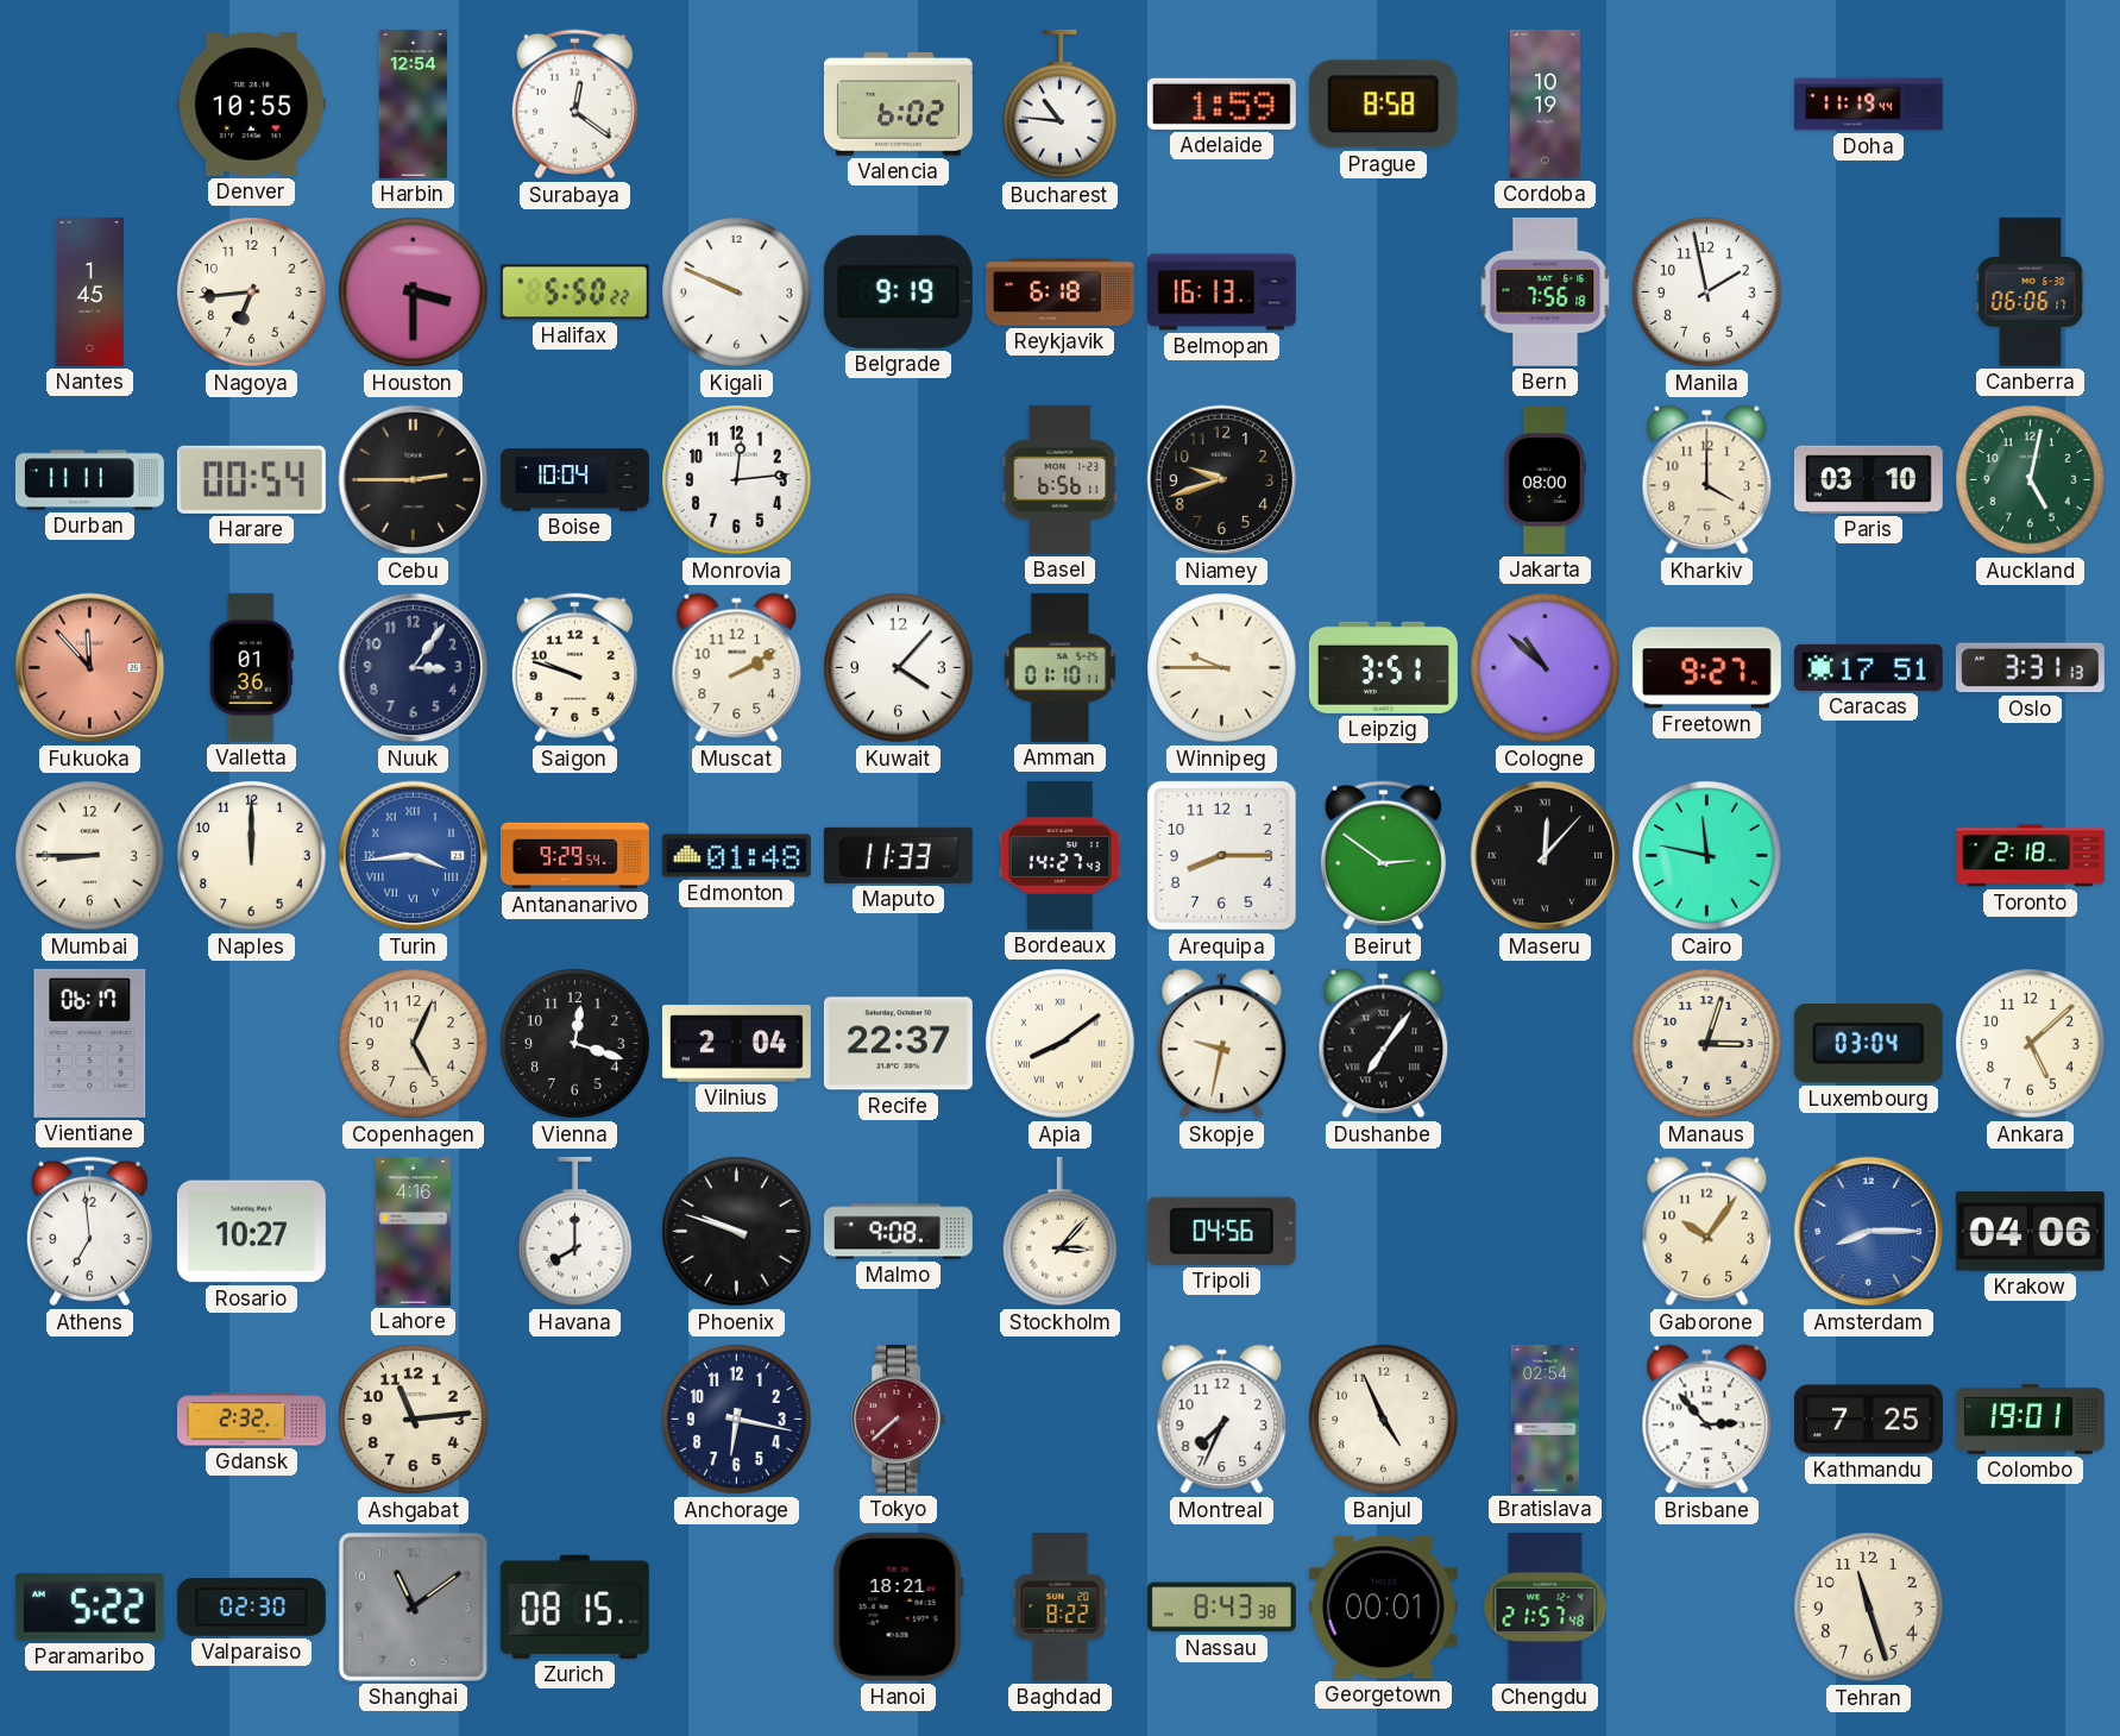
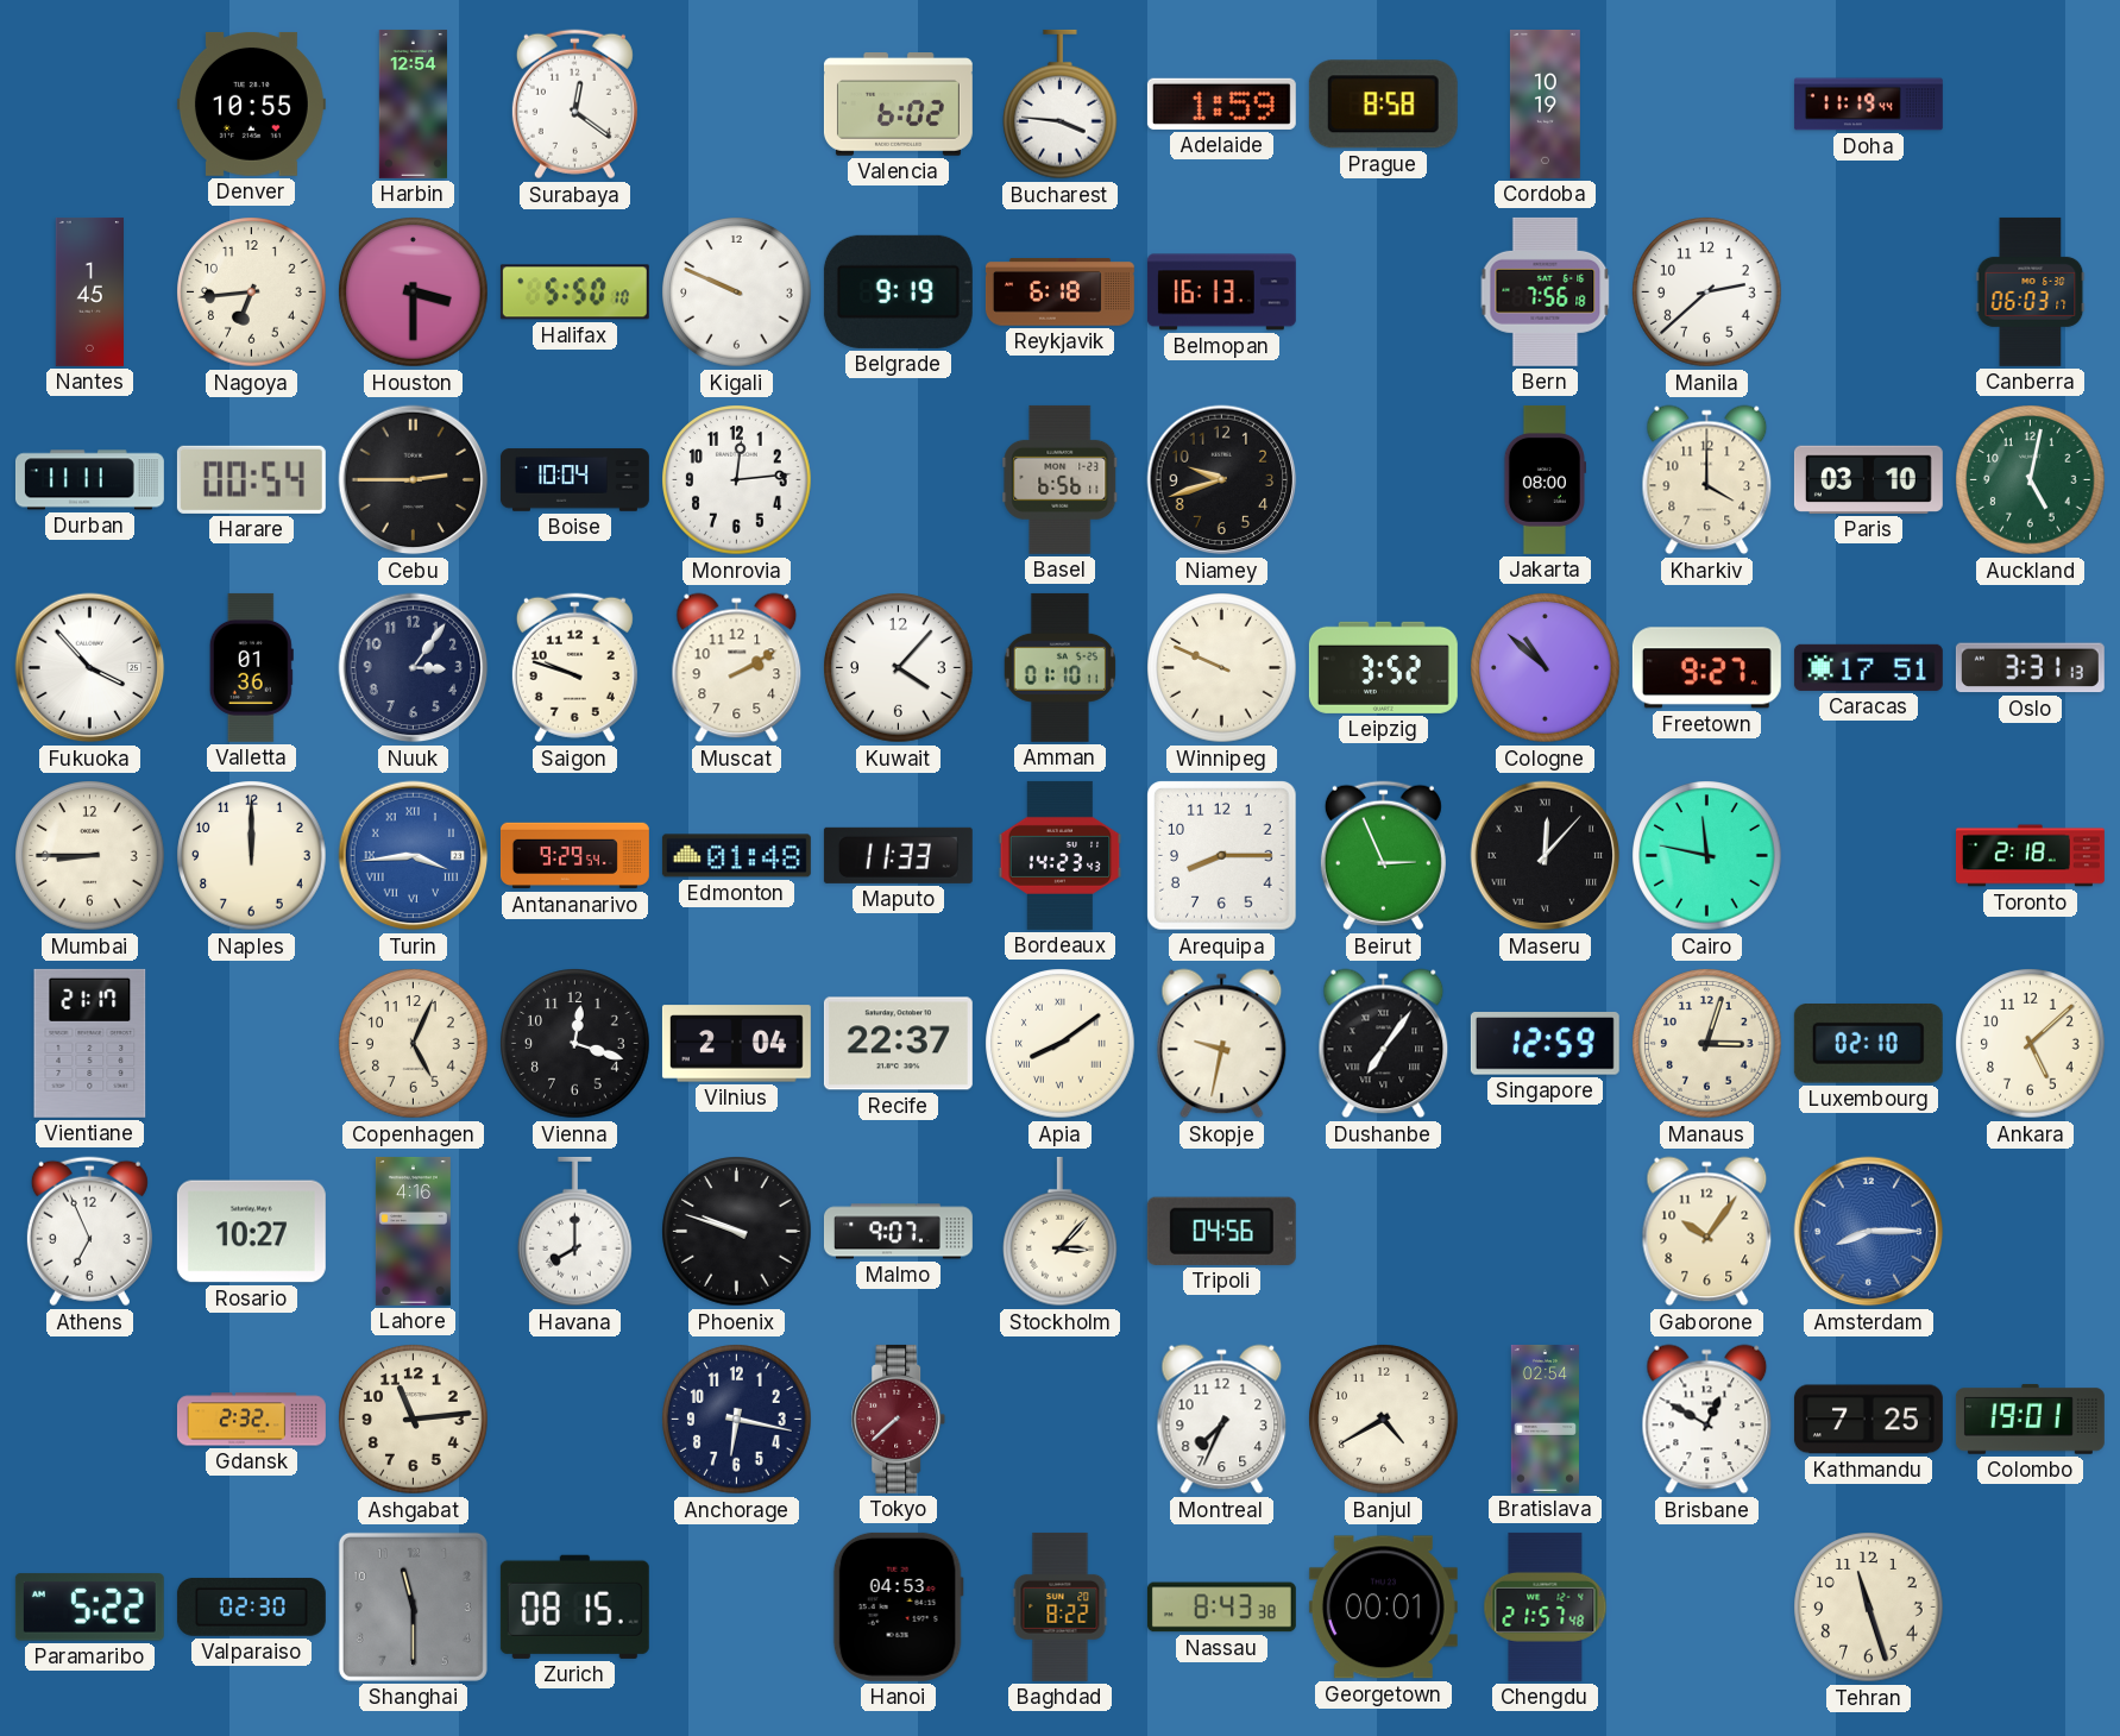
Bucharest: 10:46 -> 3:46 (1061, 105)
Halifax: 5:50:22 -> 5:50:10 (574, 293)
Manila: 1:58 -> 2:38 (1707, 293)
Canberra: 06:06 -> 06:03 (2031, 291)
Fukuoka: 11:53 -> 3:53 (90, 668)
Fukuoka dial: salmon -> white (90, 668)
Winnipeg: 9:45 -> 9:49 (1222, 668)
Leipzig: 3:51 -> 3:52 (1383, 667)
Bordeaux: 14:27 -> 14:23 (1061, 855)
Beirut: 2:51 -> 2:56 (1383, 856)
Vientiane: 06:17 -> 21:17 (90, 1043)
Singapore: none -> 12:59 (1545, 1044)
Luxembourg: 03:04 -> 02:10 (1868, 1044)
Athens: 6:59 -> 6:56 (89, 1232)
Malmo: 9:08 -> 9:07 (898, 1232)
Krakow: 04:06 -> none (2030, 1232)
Banjul: 4:56 -> 4:40 (1384, 1420)
Brisbane: 2:53 -> 12:50 (1707, 1420)
Shanghai: 11:09 -> 11:30 (413, 1606)
Hanoi: 18:21 -> 04:53 (898, 1606)
